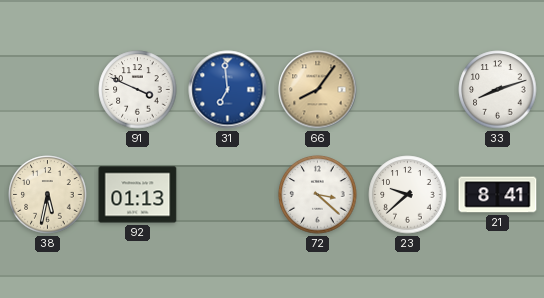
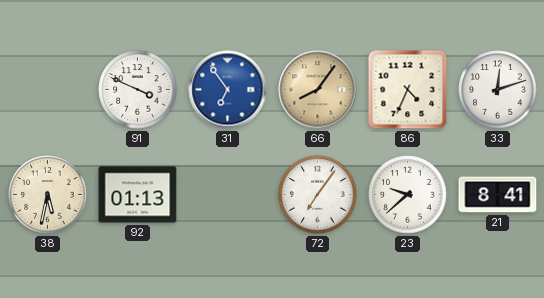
31: 6:59 -> 6:54 (228, 90)
86: none -> 4:34 (408, 90)
33: 8:12 -> 12:12 (498, 90)
72: 3:22 -> 7:06 (318, 195)
